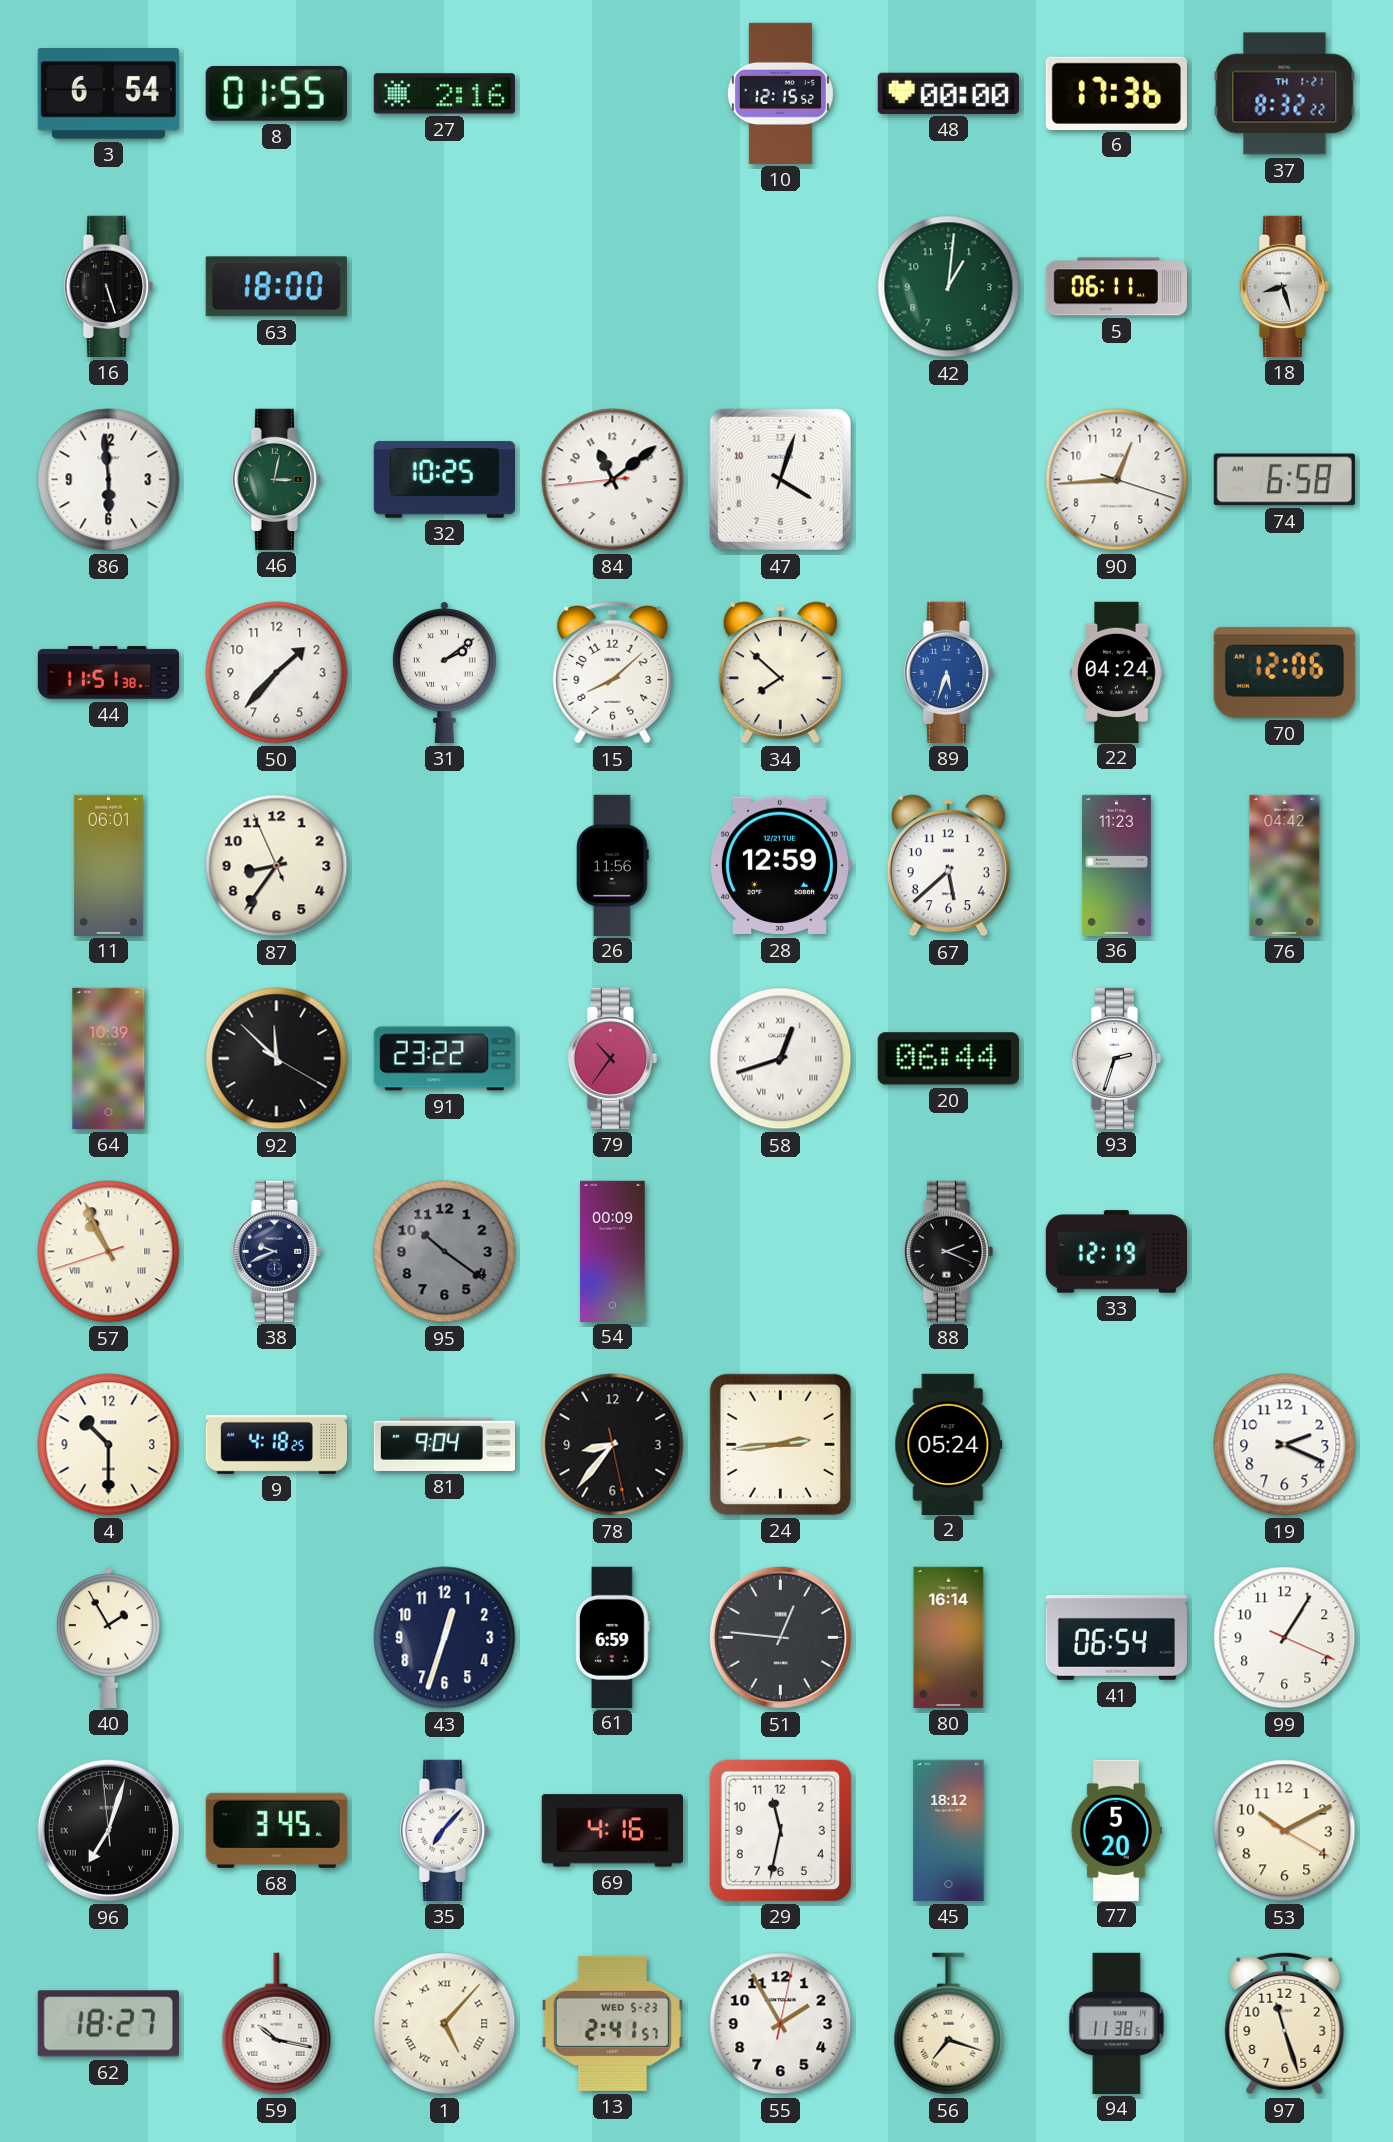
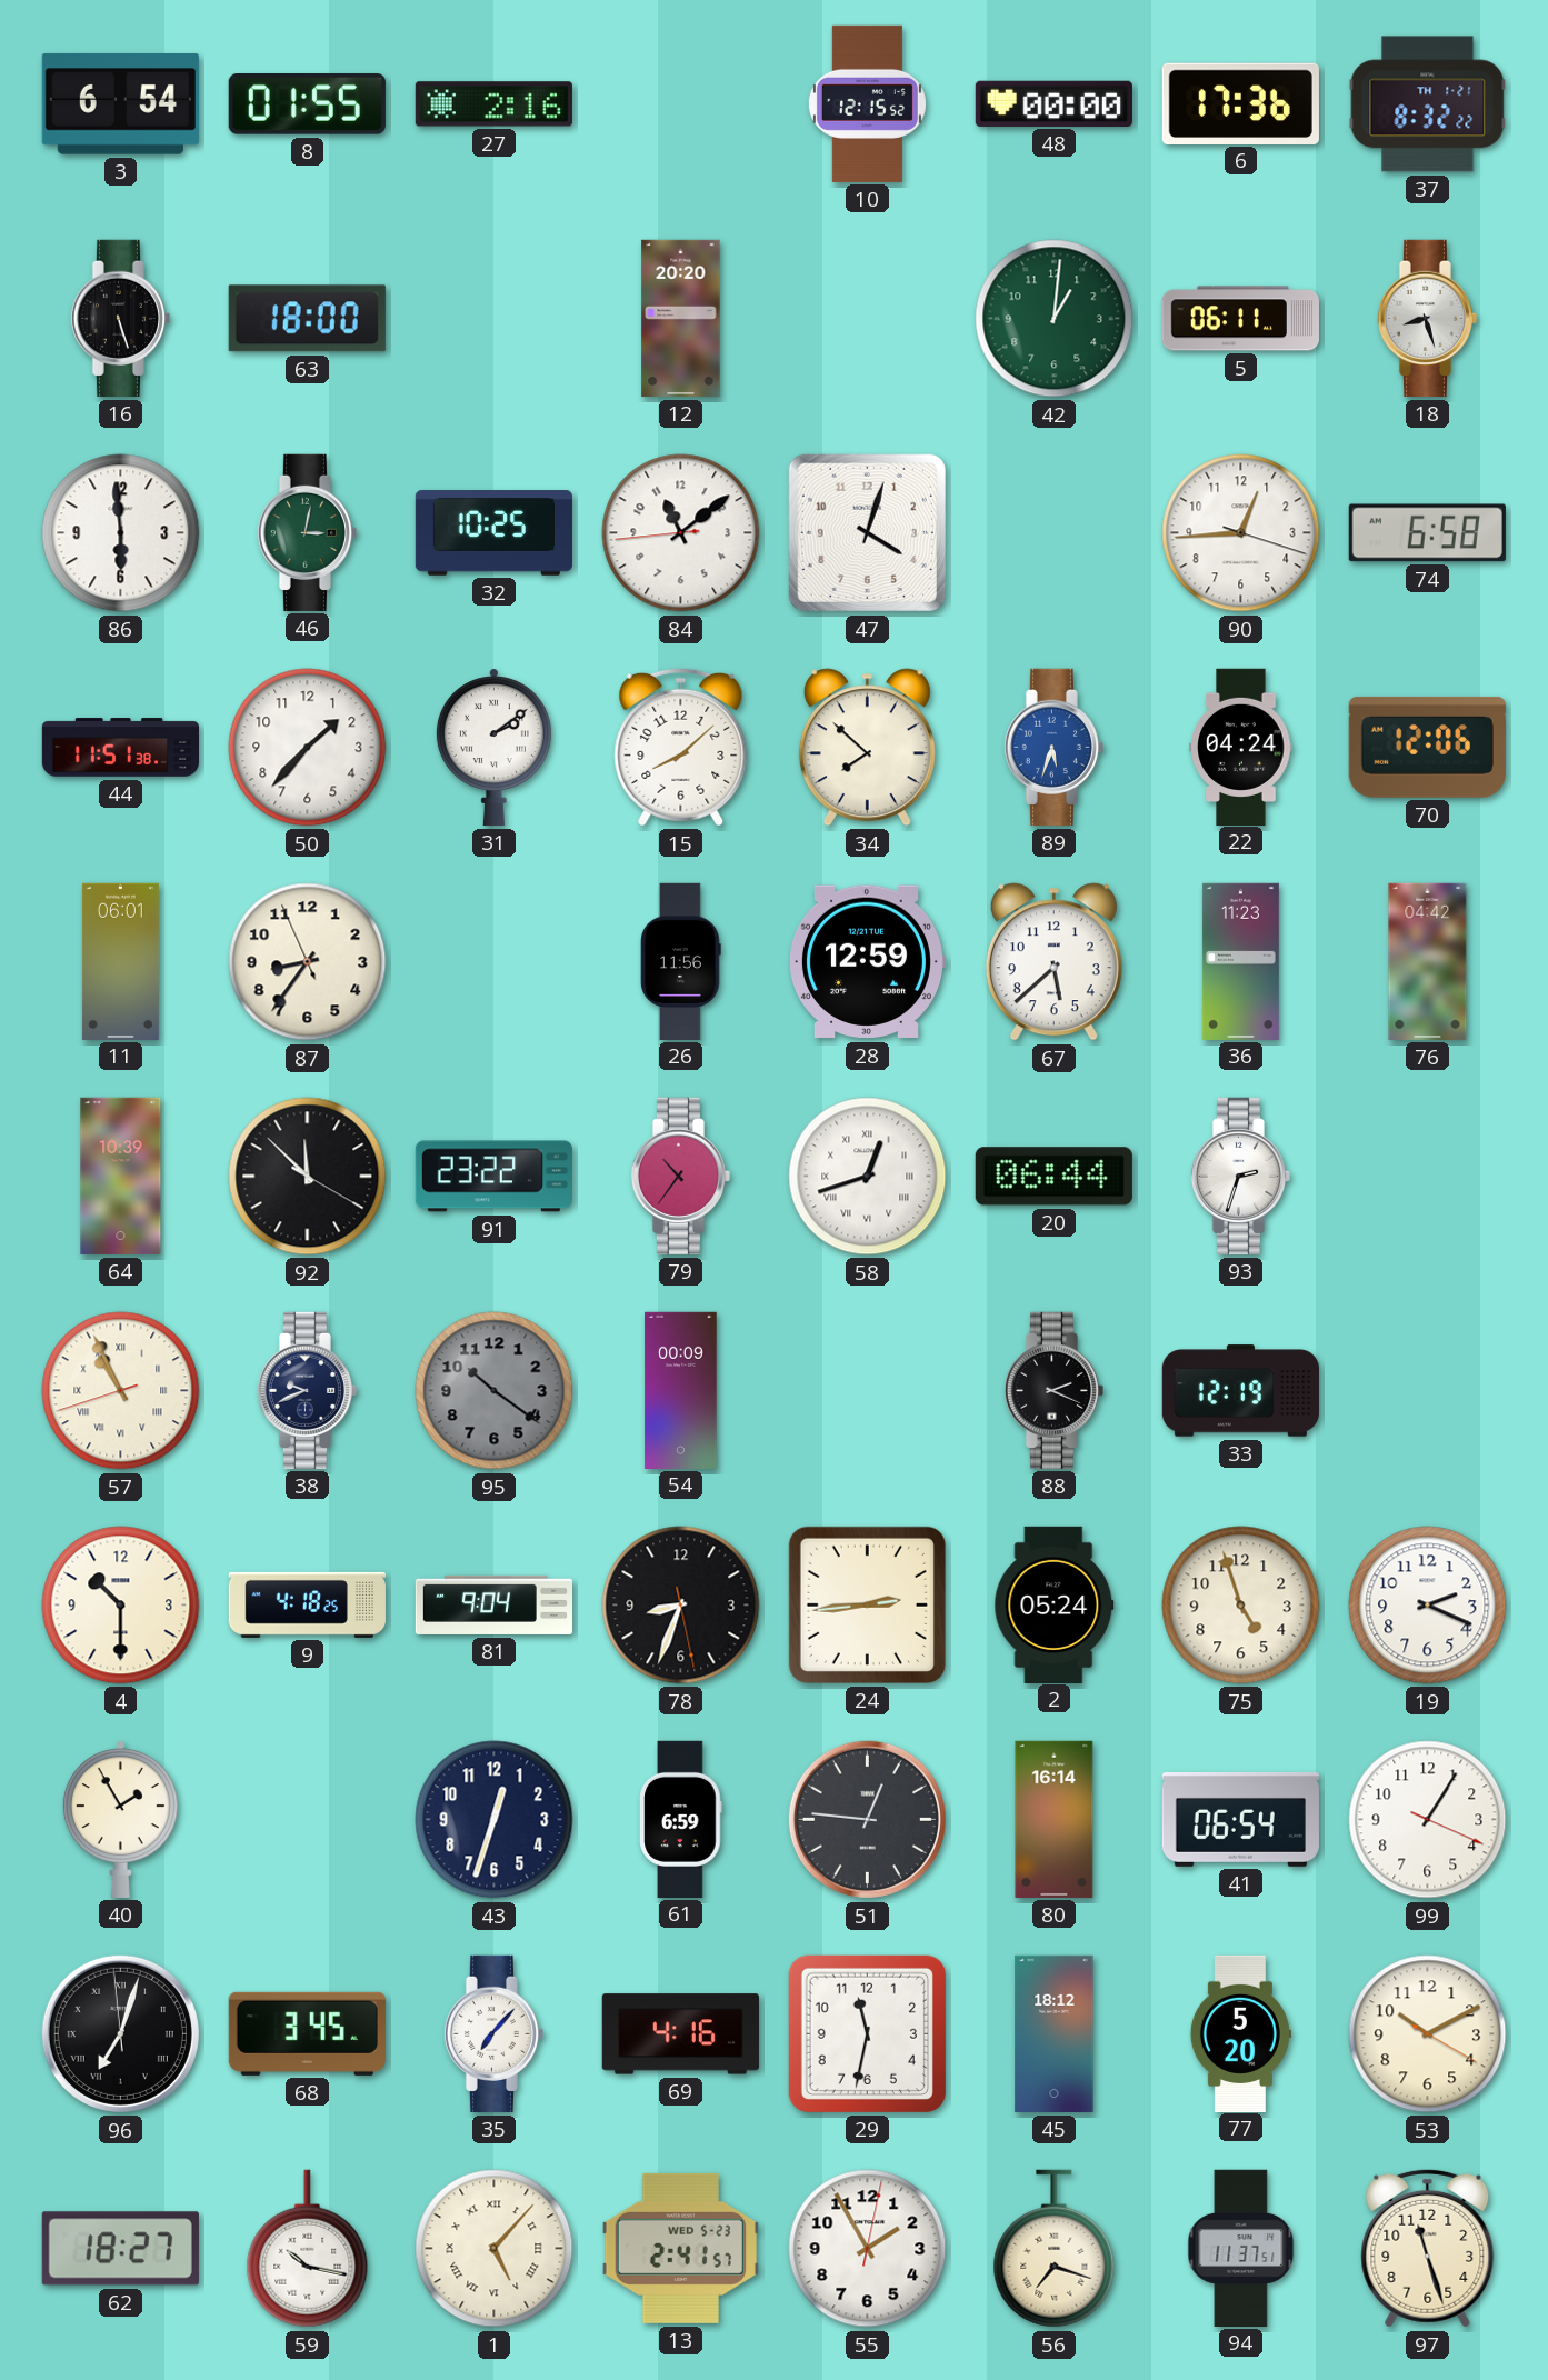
12: none -> 20:20 (681, 318)
78: 8:36 -> 8:33 (681, 1606)
75: none -> 4:57 (1241, 1606)
94: 11:38 -> 11:37 (1241, 2248)
